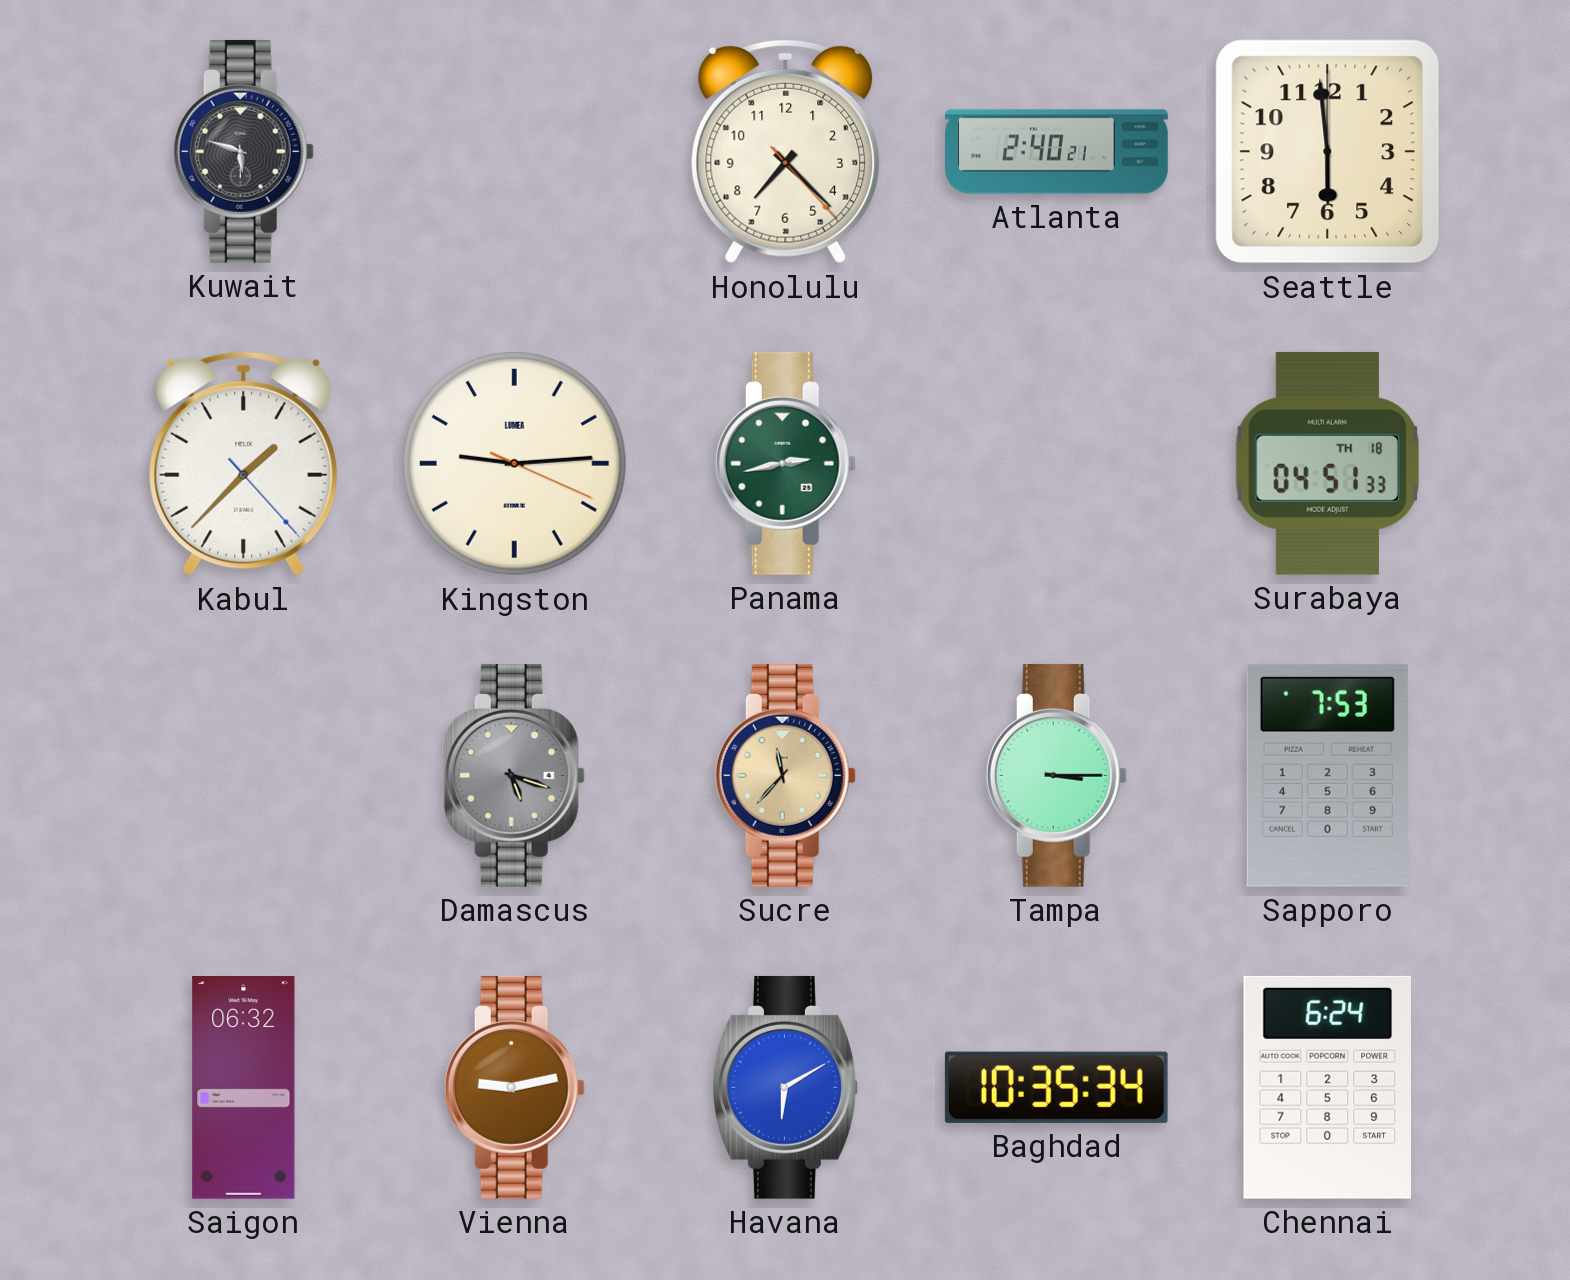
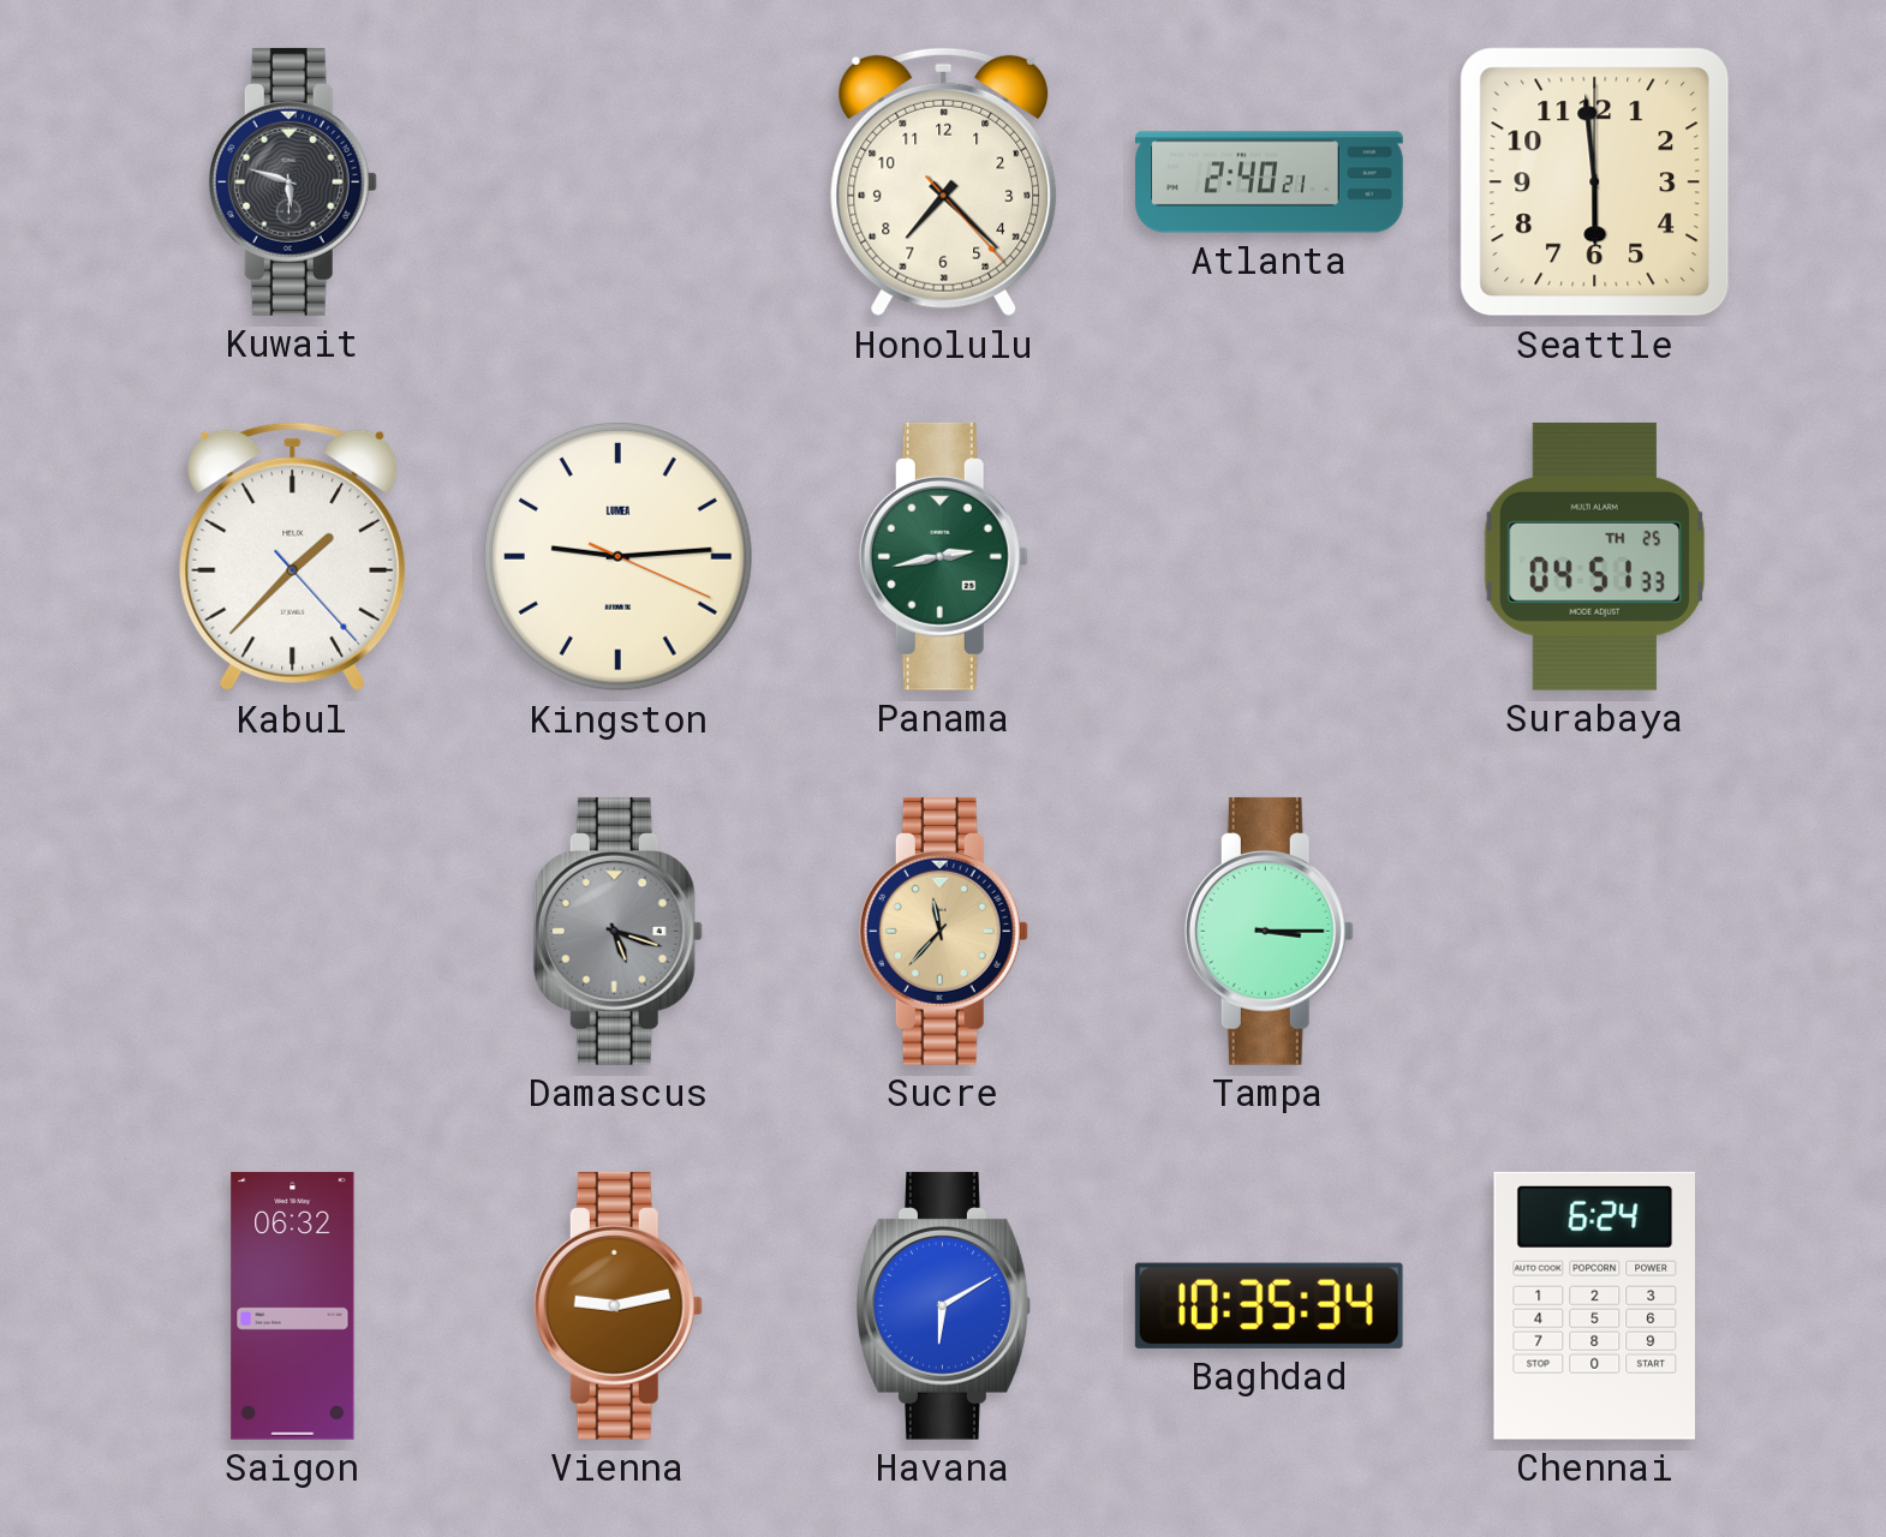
Surabaya date: TH 18 -> TH 25 (1594, 556)
Sapporo: 7:53 -> none (1327, 775)
